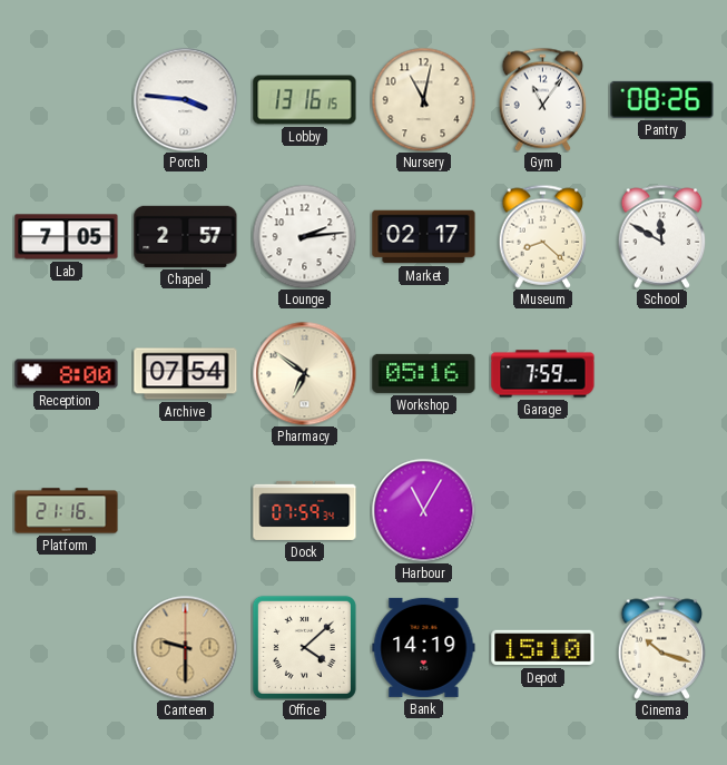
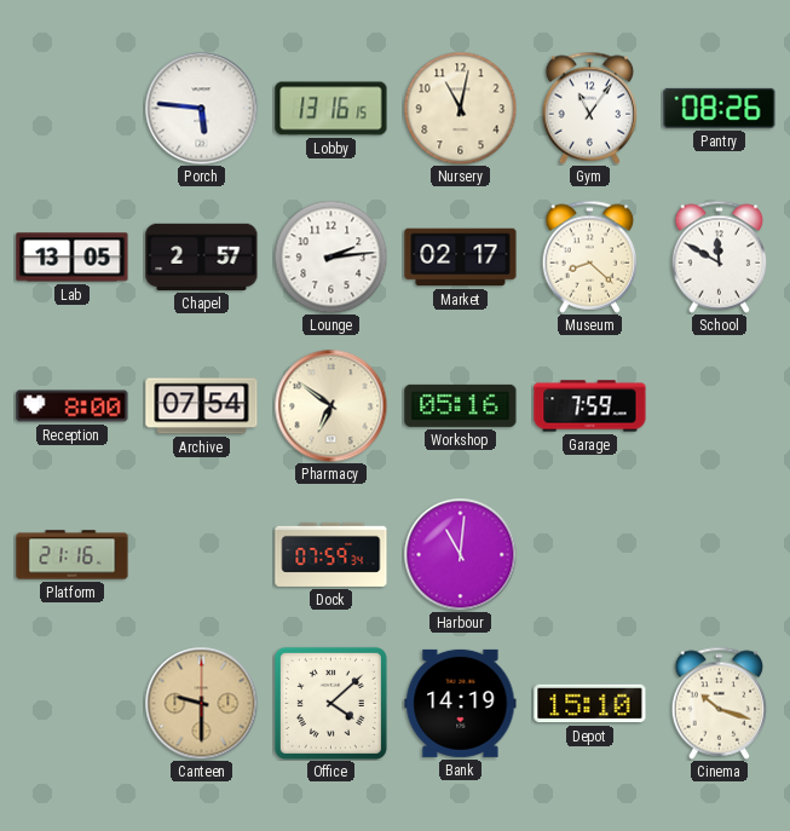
Porch: 3:46 -> 5:46 (201, 108)
Lab: 7:05 -> 13:05 (73, 258)
Harbour: 11:05 -> 11:01 (460, 554)
